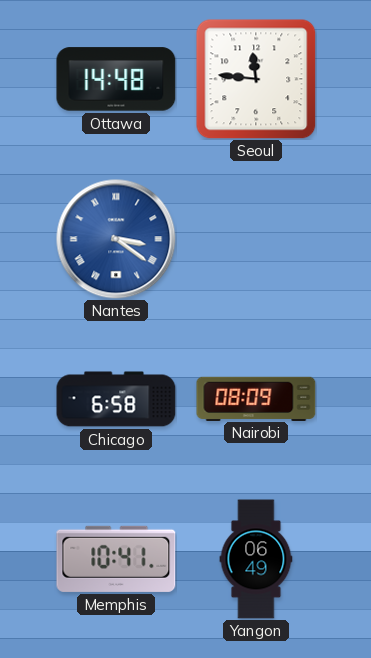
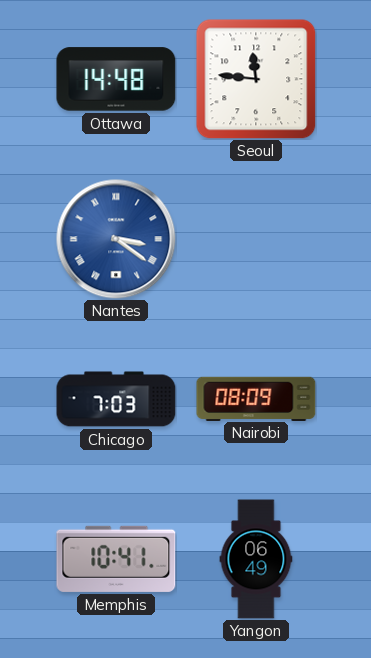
Chicago: 6:58 -> 7:03 (116, 399)
